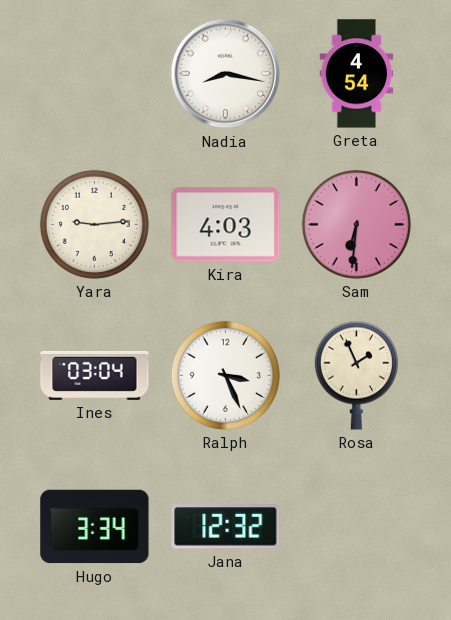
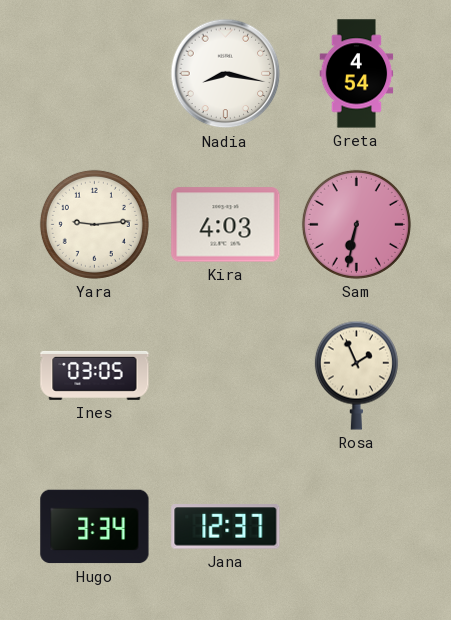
Sam: 6:31 -> 6:32 (356, 224)
Ines: 03:04 -> 03:05 (95, 375)
Ralph: 3:26 -> none (225, 375)
Jana: 12:32 -> 12:37 (226, 527)
